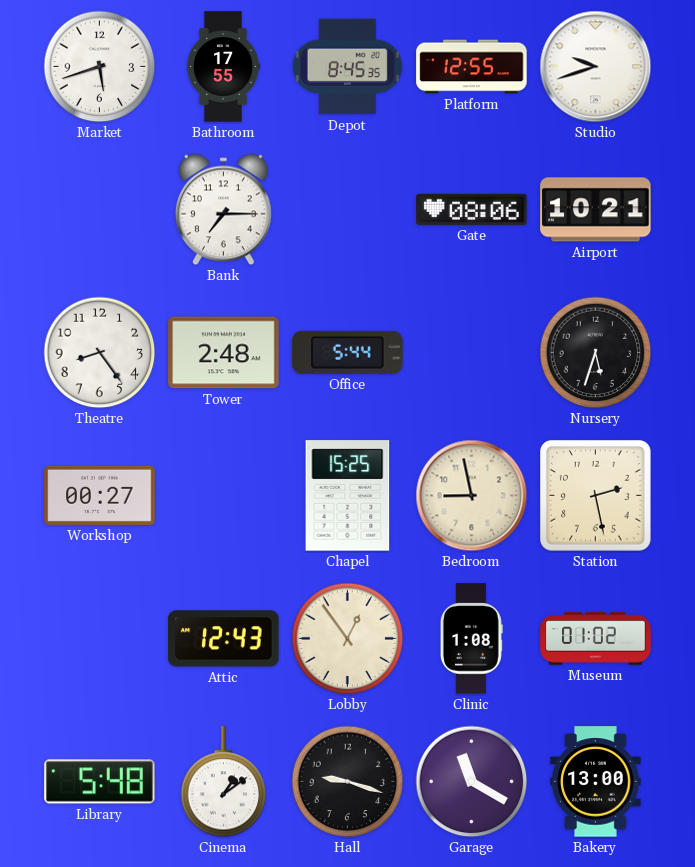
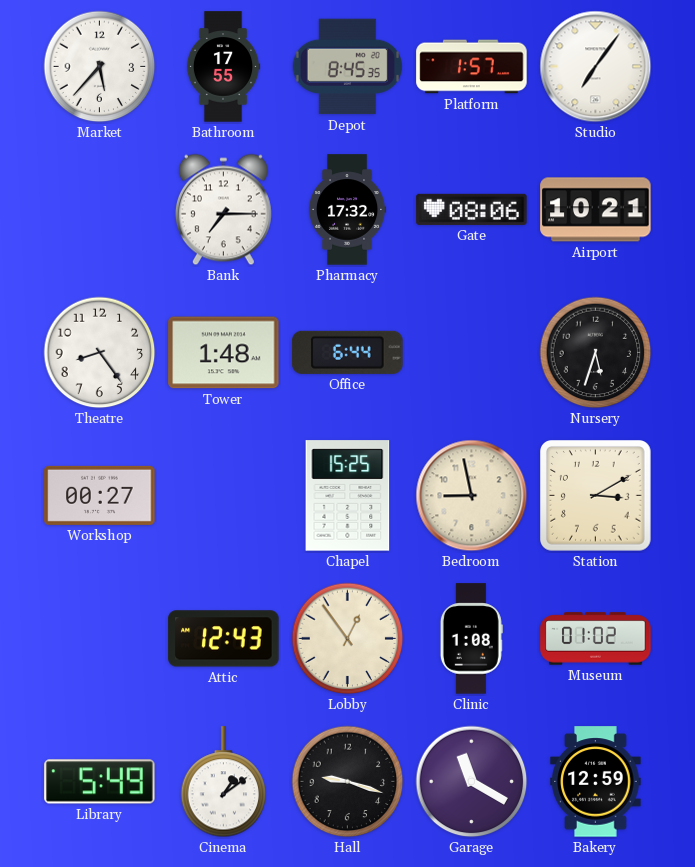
Market: 5:42 -> 5:37 (100, 67)
Platform: 12:55 -> 1:57 (472, 67)
Studio: 9:42 -> 7:06 (596, 67)
Pharmacy: none -> 17:32 (347, 210)
Tower: 2:48 -> 1:48 (224, 353)
Office: 5:44 -> 6:44 (348, 352)
Station: 2:28 -> 3:10 (596, 496)
Library: 5:48 -> 5:49 (100, 782)
Bakery: 13:00 -> 12:59 (596, 782)
